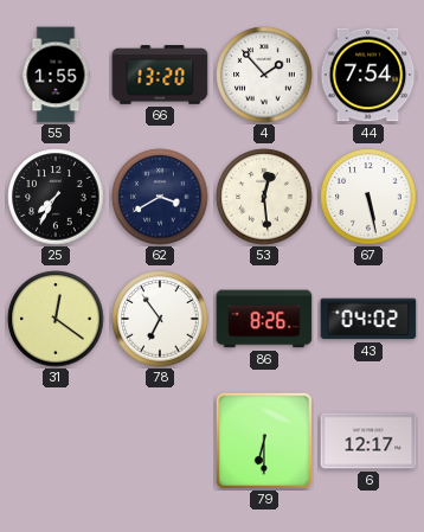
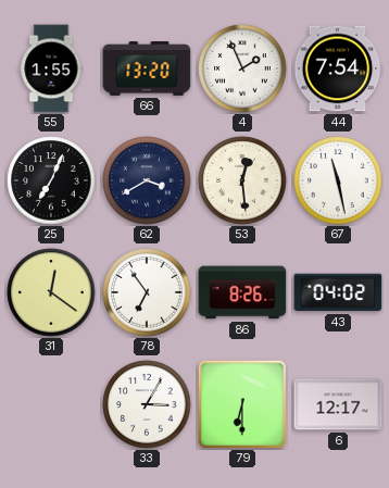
4: 1:53 -> 1:56 (242, 68)
25: 7:35 -> 7:04 (51, 180)
67: 5:28 -> 11:28 (338, 180)
33: none -> 3:05 (147, 404)
